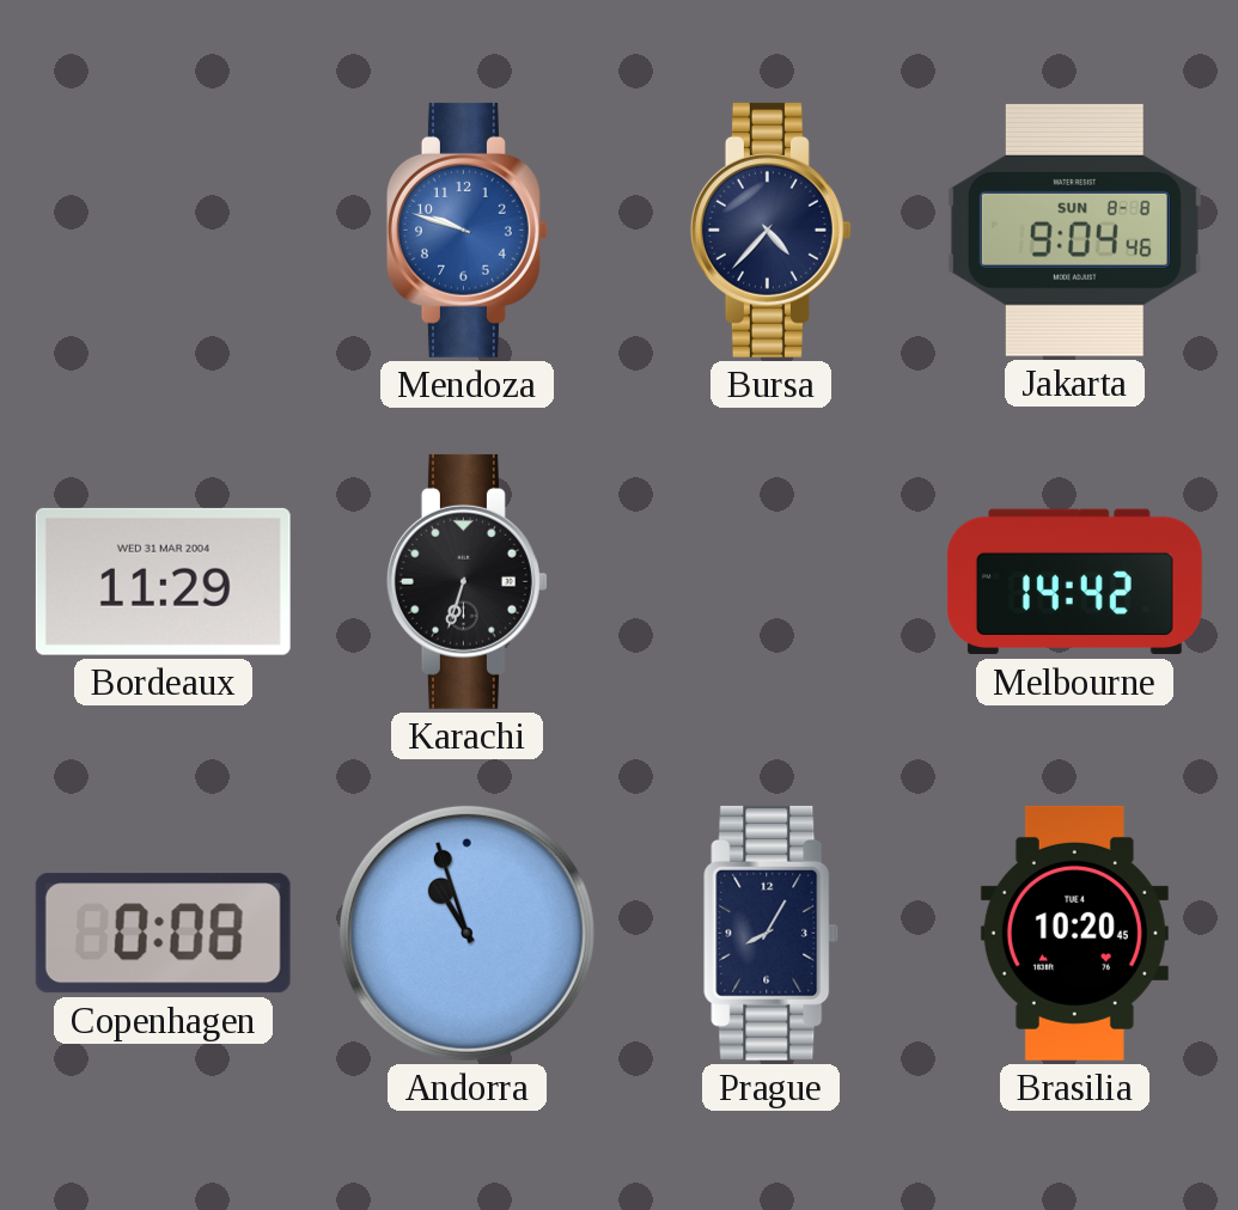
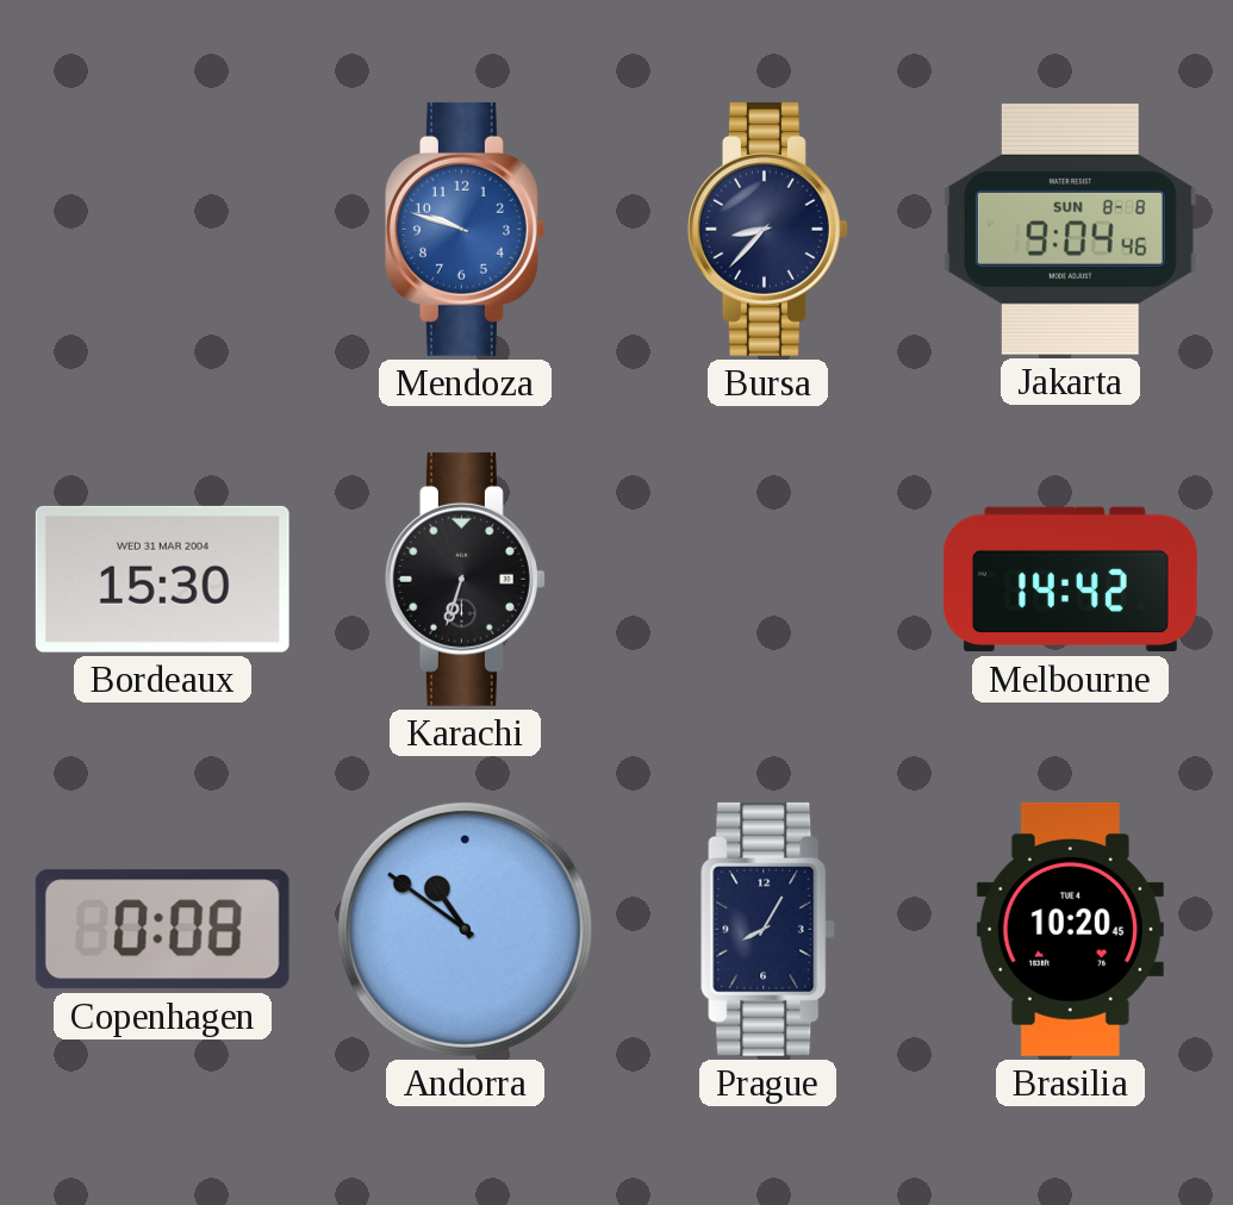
Bursa: 4:37 -> 8:37 (767, 229)
Bordeaux: 11:29 -> 15:30 (162, 579)
Andorra: 10:57 -> 10:51 (465, 929)
